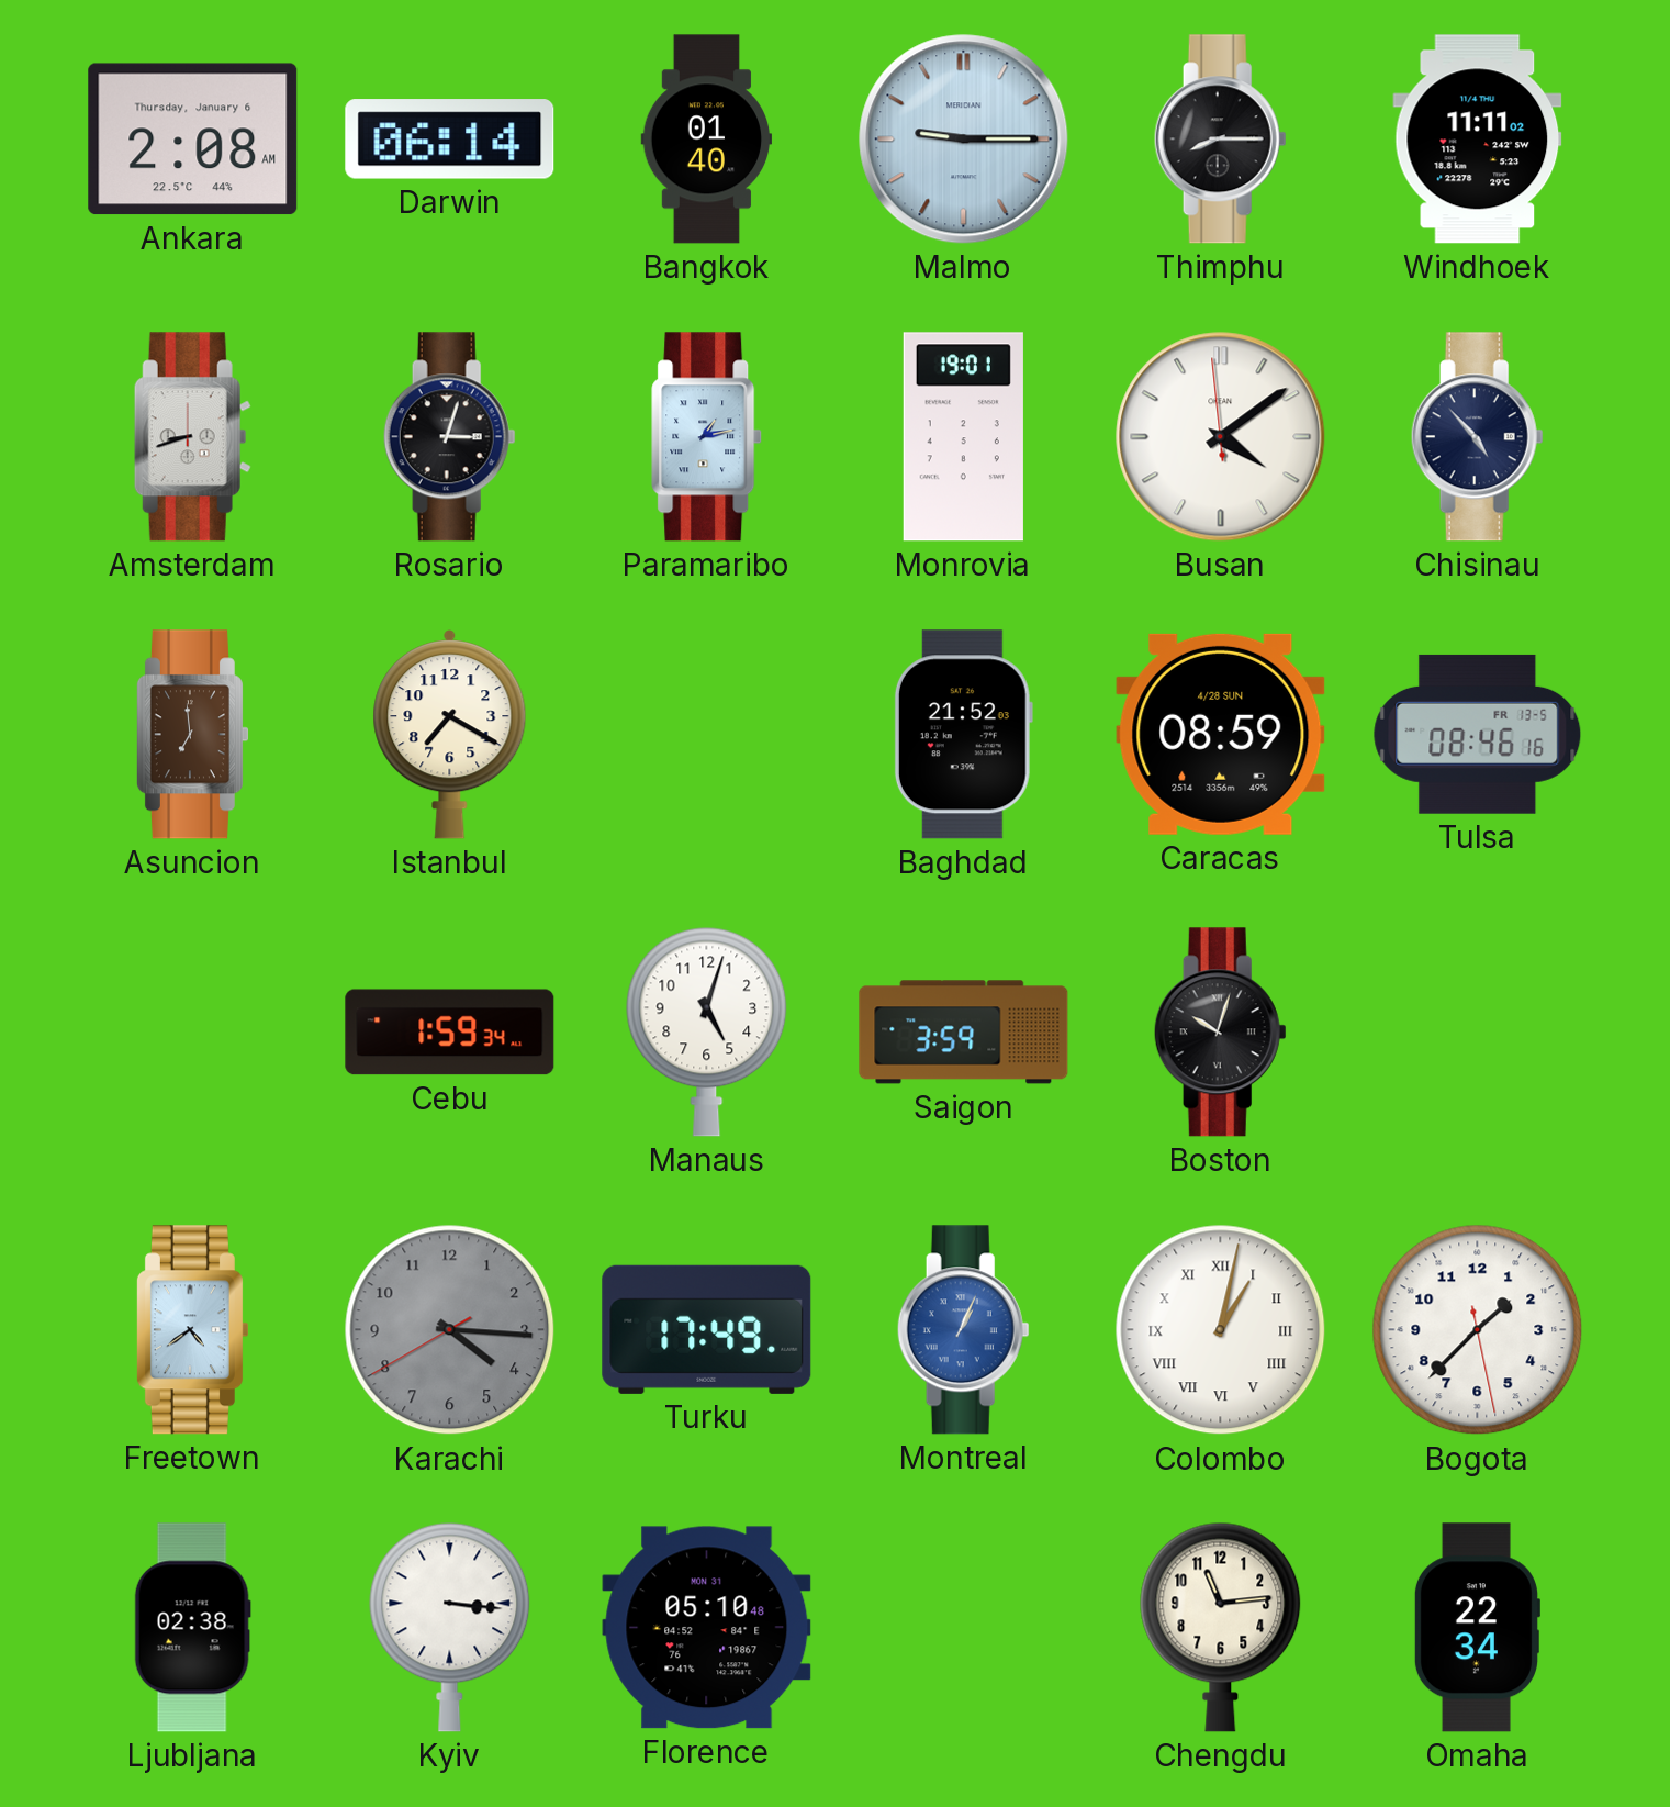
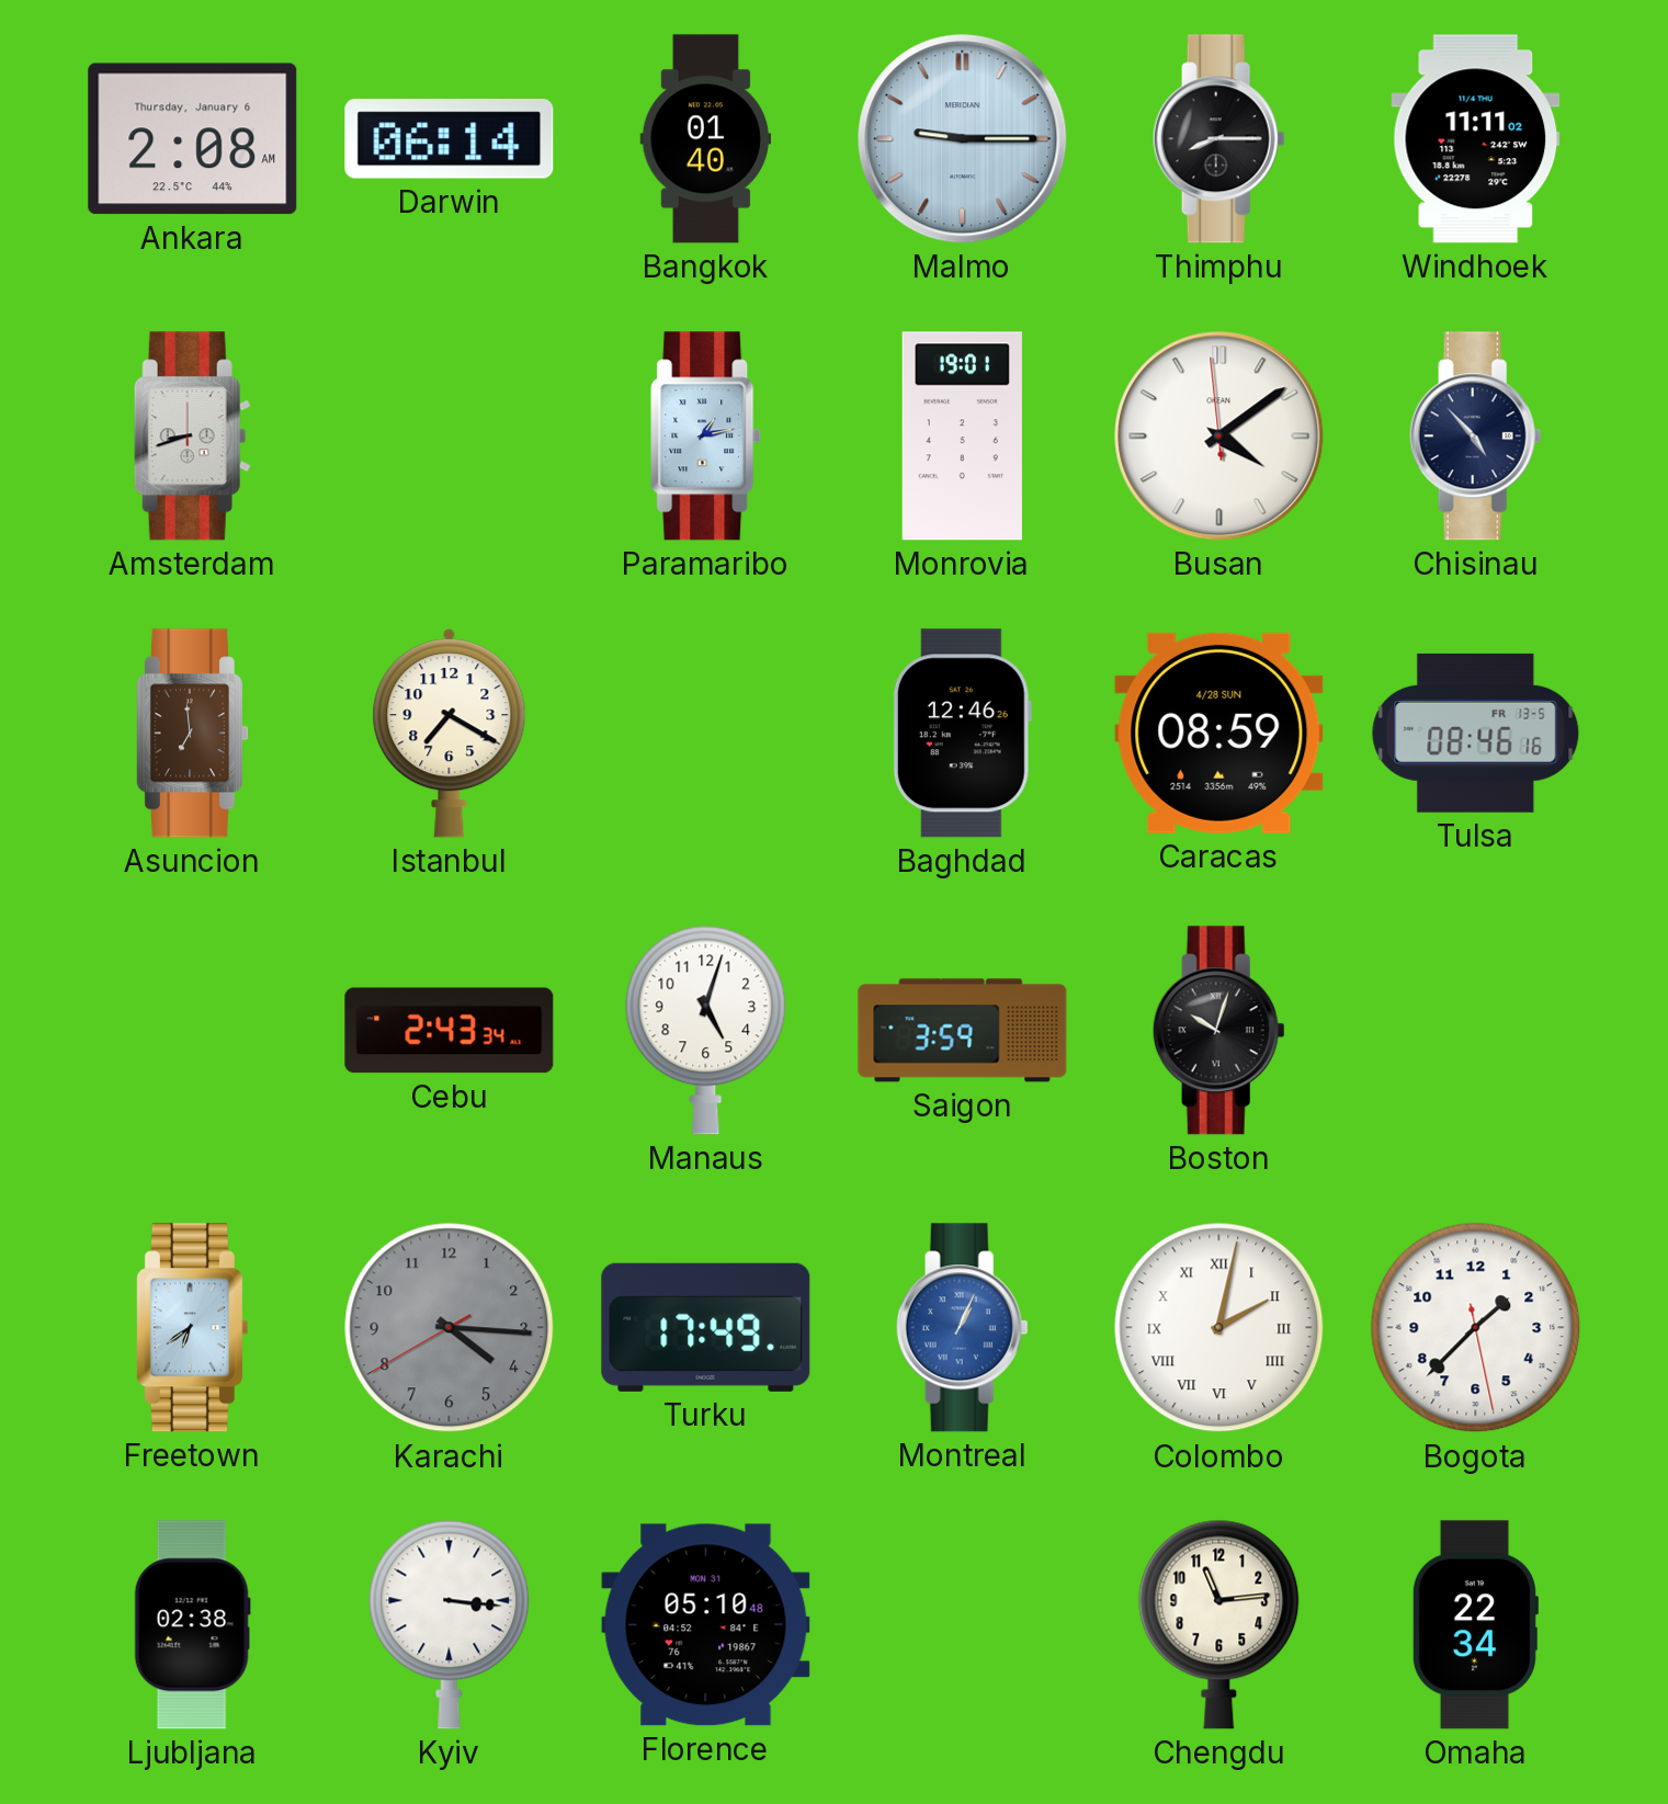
Rosario: 3:03 -> none (449, 437)
Baghdad: 21:52 -> 12:46 (962, 734)
Cebu: 1:59 -> 2:43 (450, 1031)
Freetown: 4:39 -> 6:39 (192, 1328)
Colombo: 1:02 -> 2:02 (1219, 1328)
